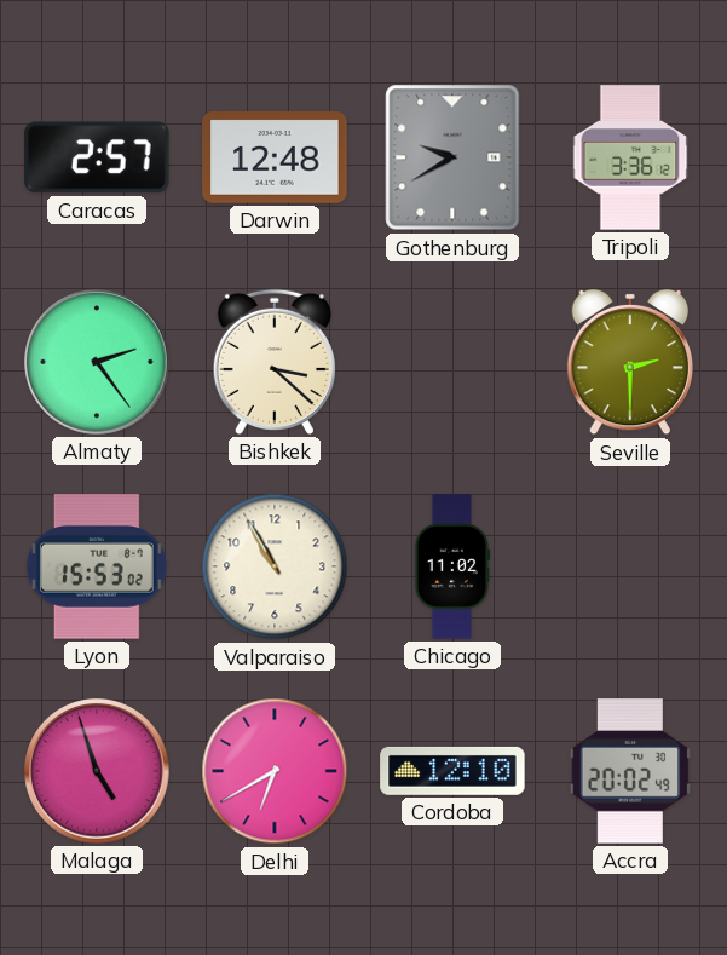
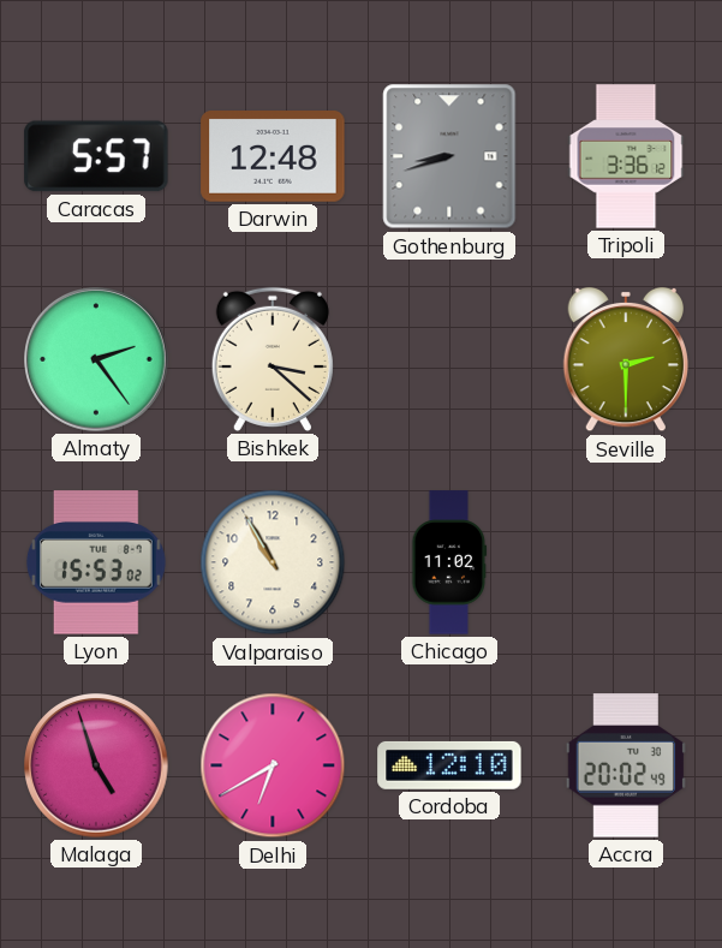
Caracas: 2:57 -> 5:57 (96, 156)
Gothenburg: 9:40 -> 8:42 (449, 156)
